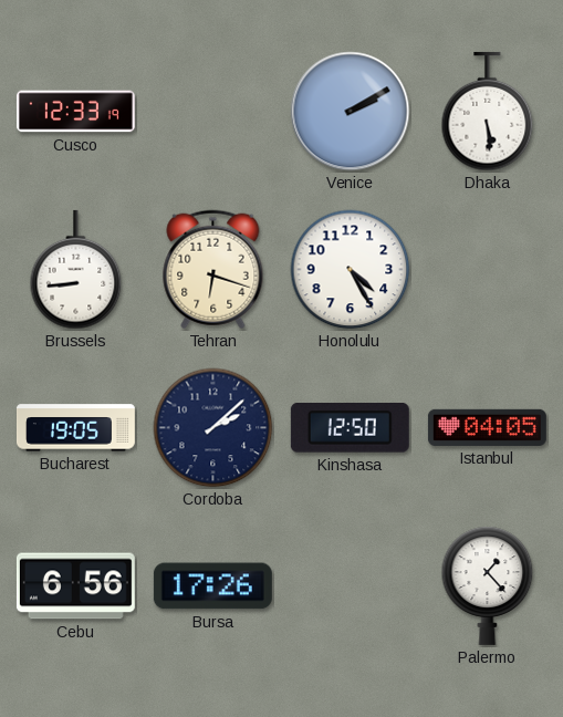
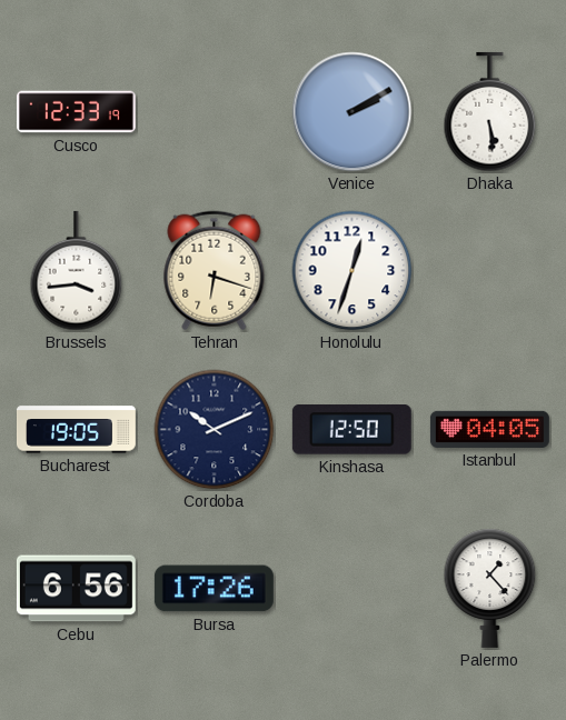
Brussels: 8:44 -> 3:44 (77, 271)
Honolulu: 4:25 -> 12:33 (352, 271)
Cordoba: 2:08 -> 10:11 (215, 430)
